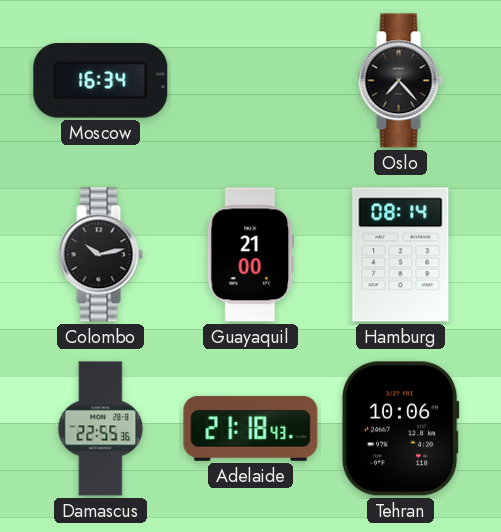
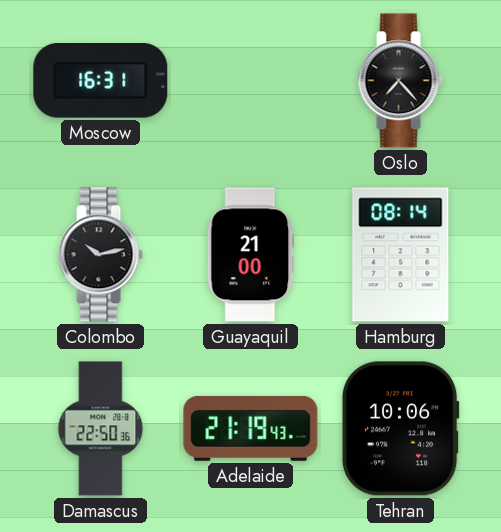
Moscow: 16:34 -> 16:31 (101, 81)
Damascus: 22:55 -> 22:50 (101, 429)
Adelaide: 21:18 -> 21:19 (251, 428)
